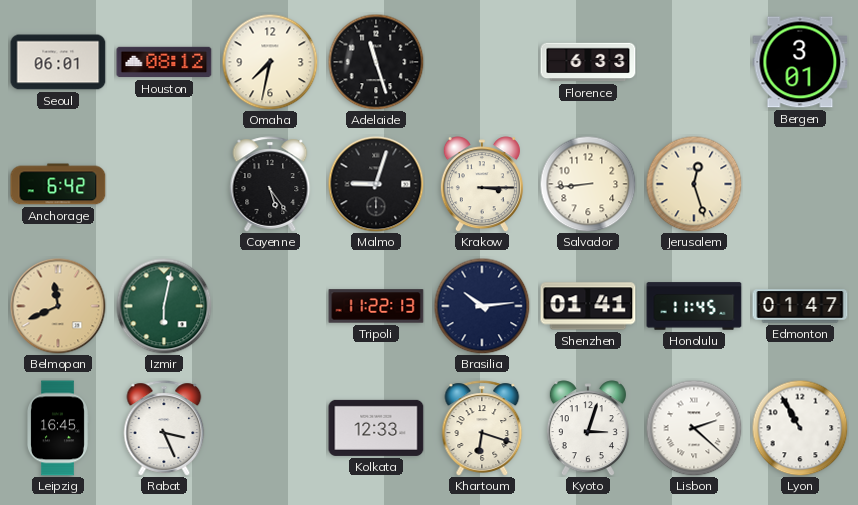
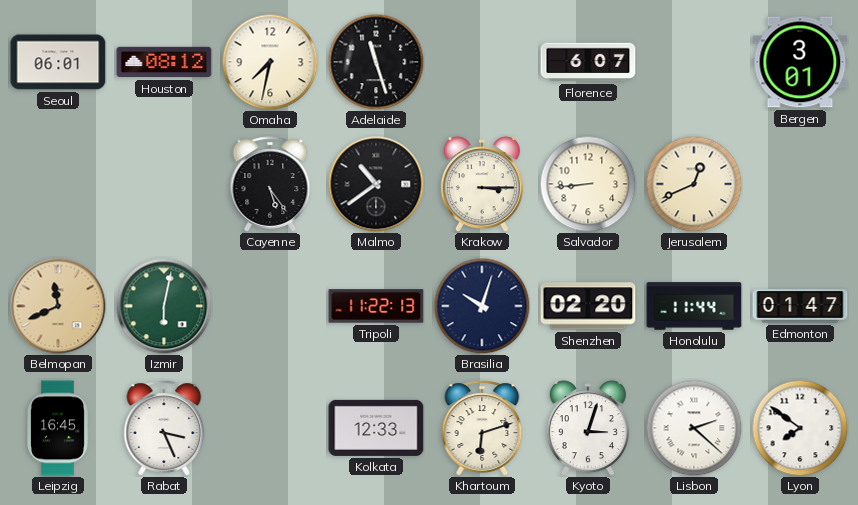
Florence: 6:33 -> 6:07 (588, 62)
Anchorage: 6:42 -> none (58, 184)
Malmo: 9:03 -> 10:39 (376, 184)
Jerusalem: 12:27 -> 12:41 (694, 184)
Brasilia: 10:14 -> 10:03 (482, 306)
Shenzhen: 01:41 -> 02:20 (588, 306)
Honolulu: 11:45 -> 11:44 (694, 306)
Khartoum: 6:18 -> 6:12 (482, 428)
Lyon: 10:55 -> 7:51 (800, 428)
